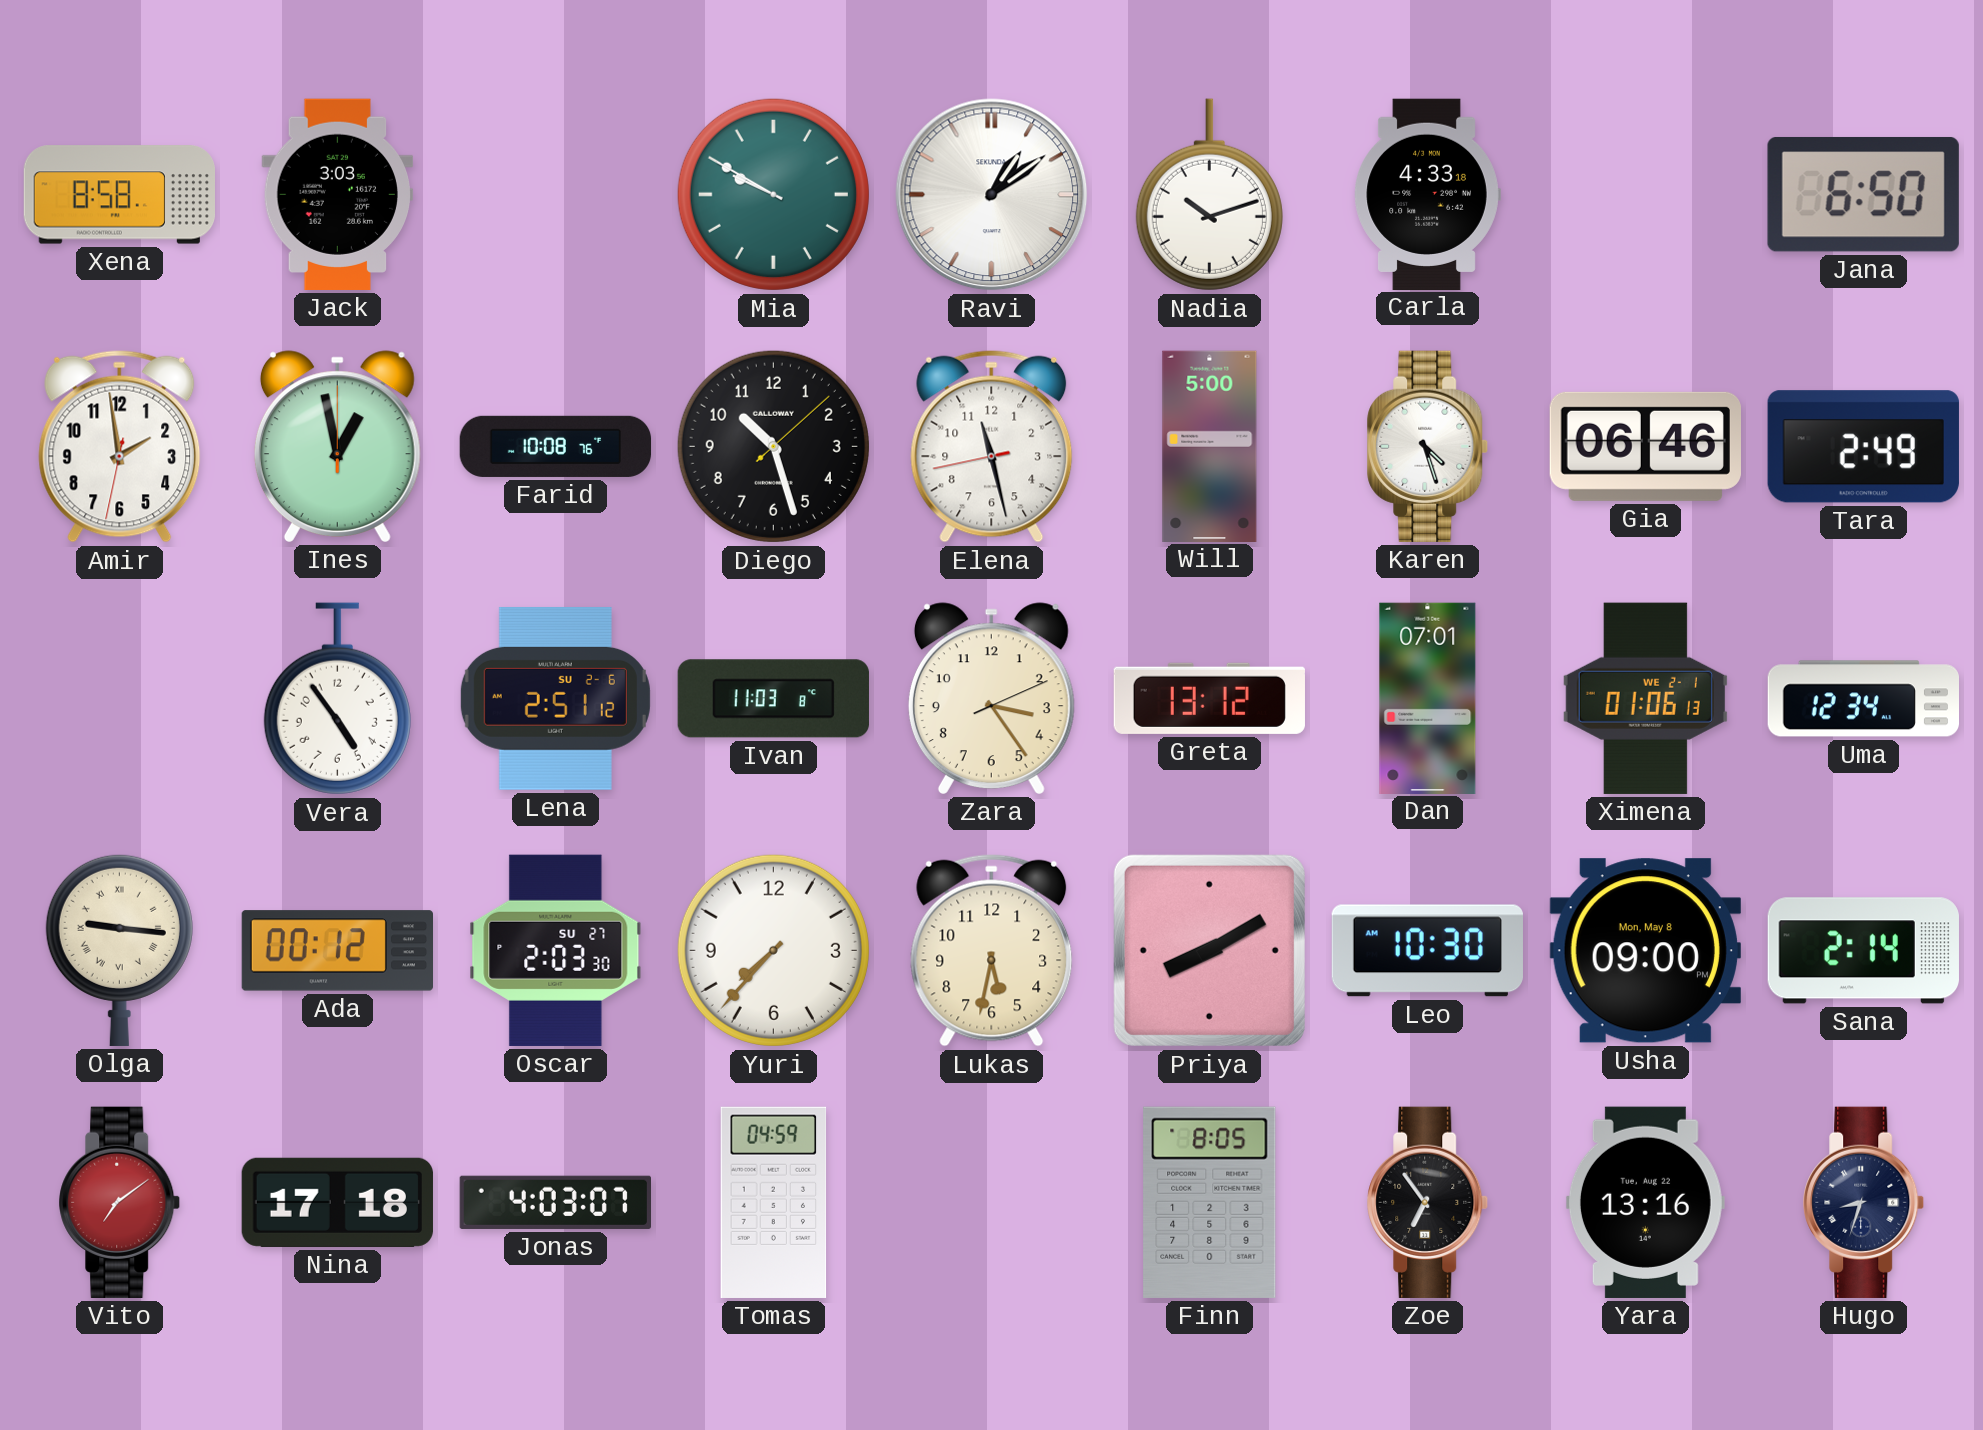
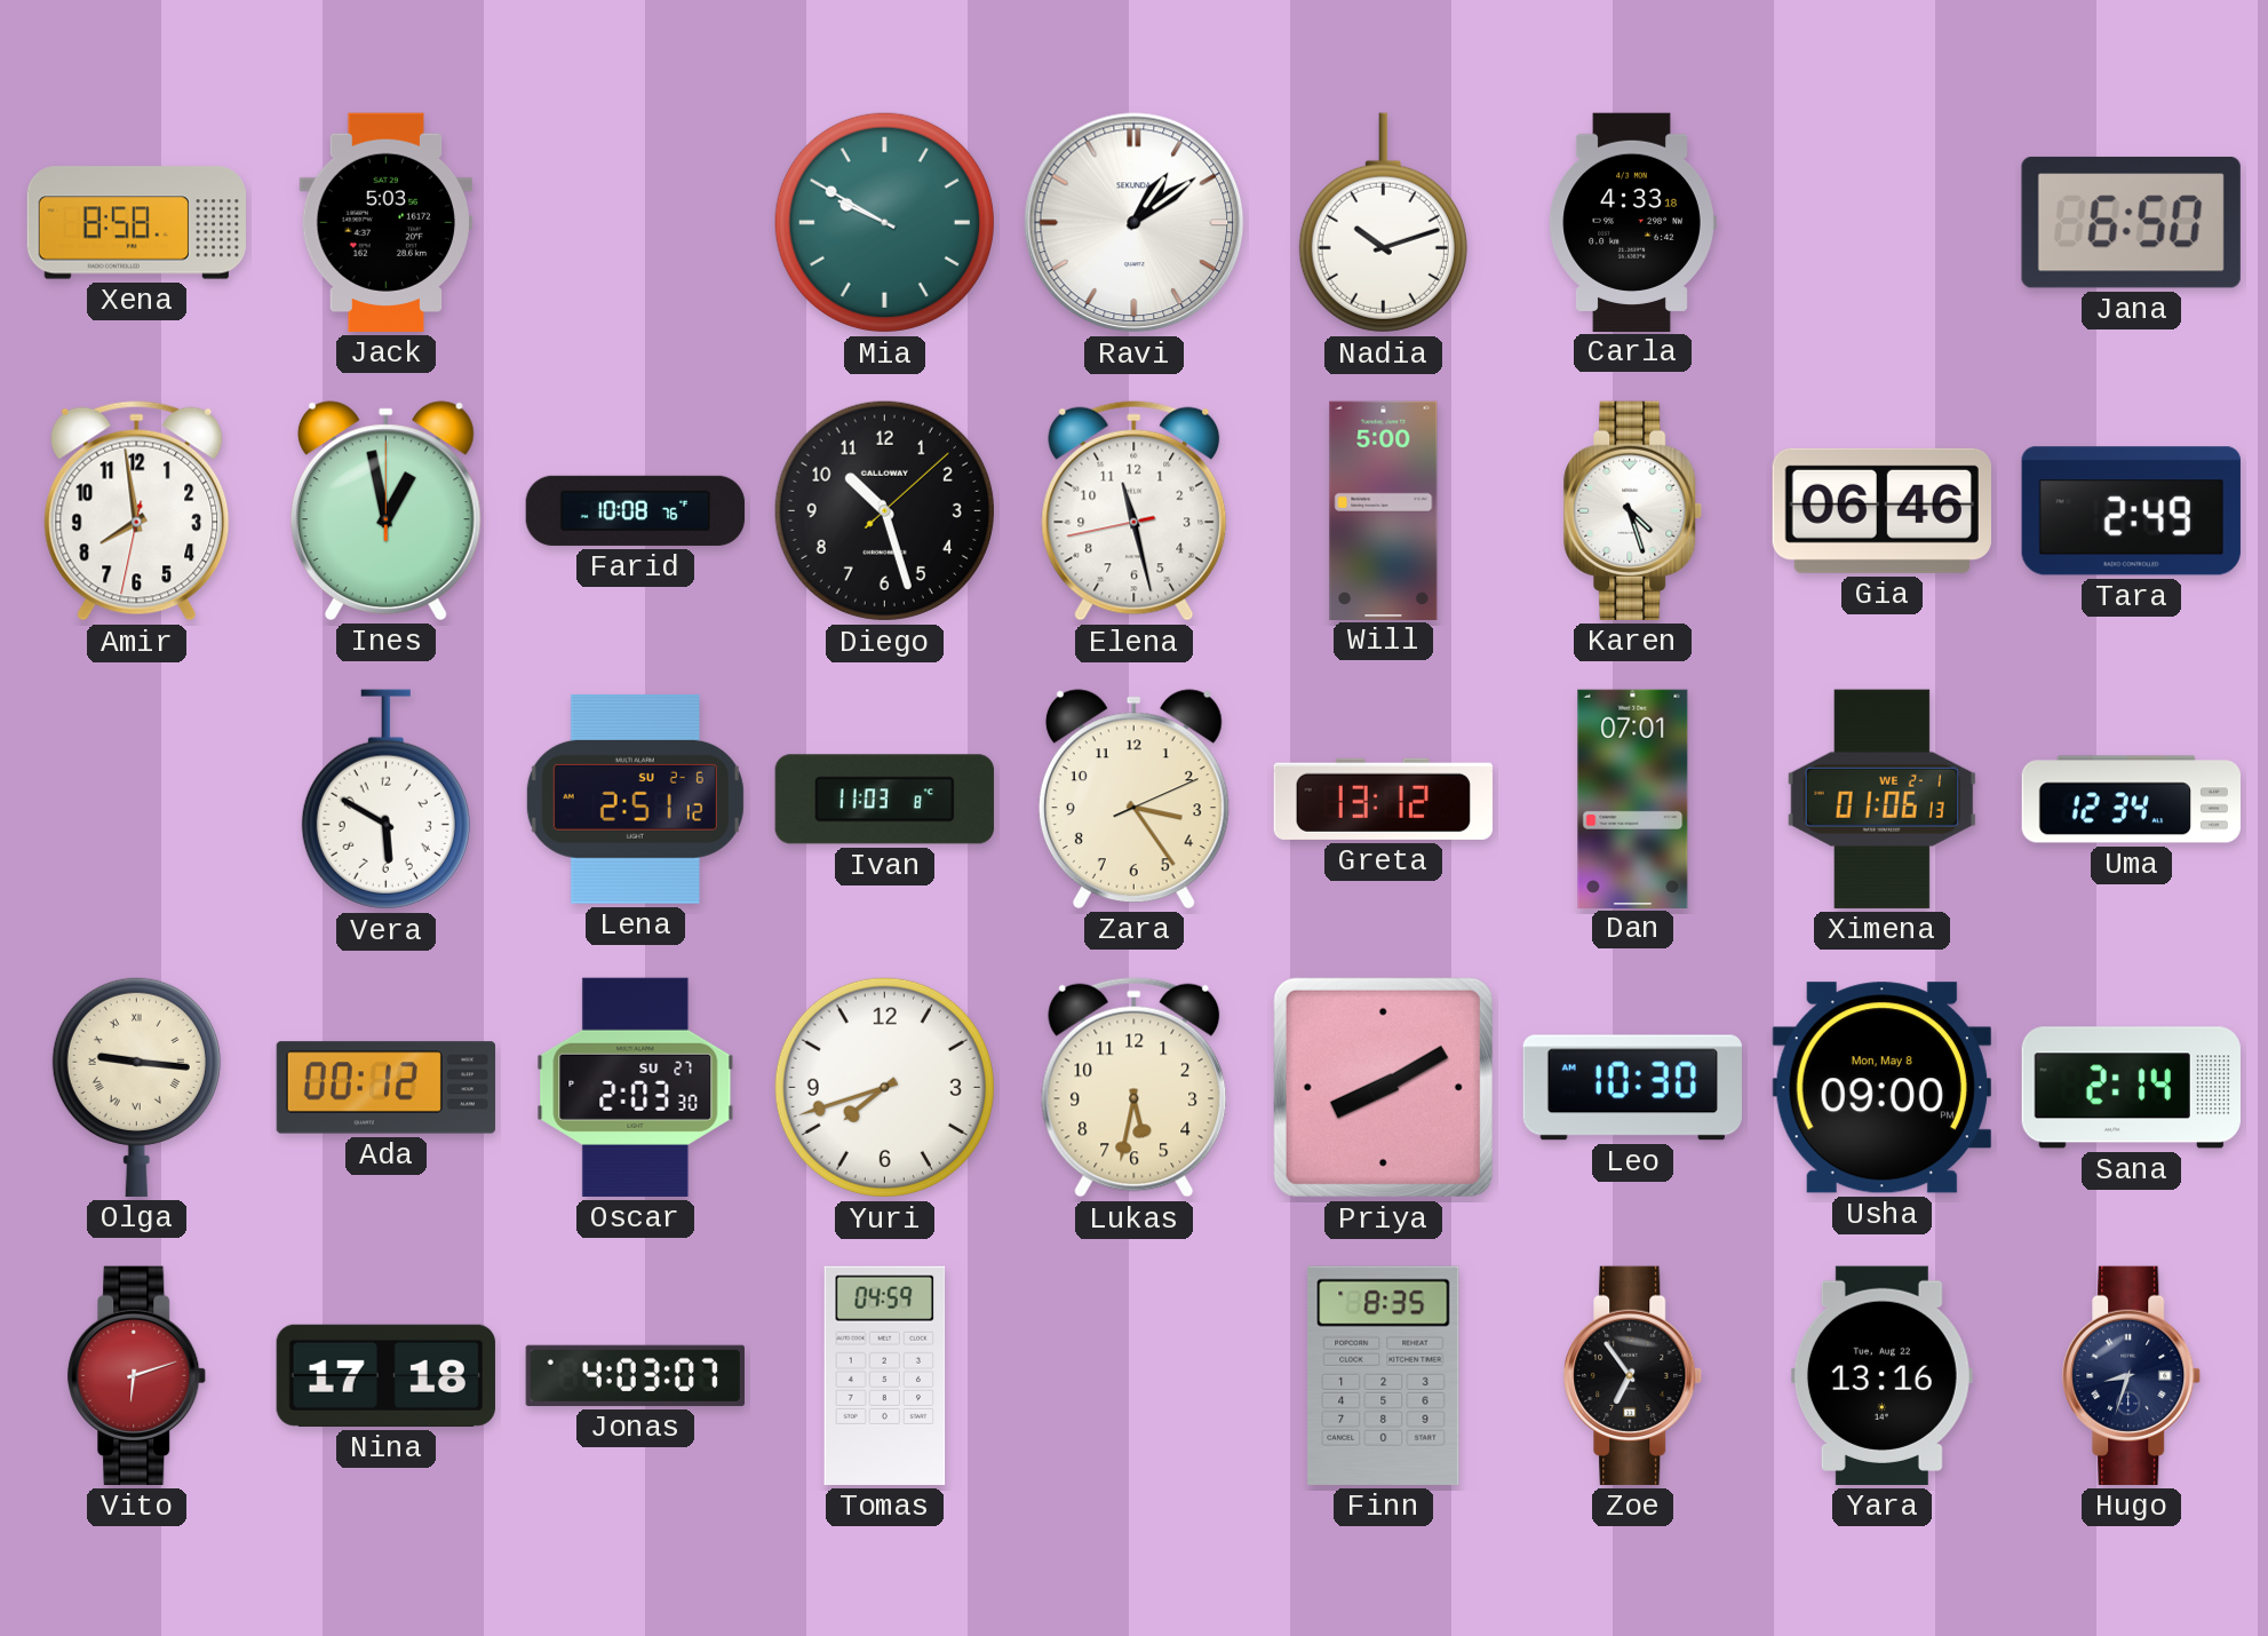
Jack: 3:03 -> 5:03 (387, 222)
Amir: 1:58 -> 7:58 (137, 510)
Vera: 4:54 -> 5:50 (385, 800)
Yuri: 7:37 -> 7:42 (884, 1087)
Vito: 7:09 -> 6:12 (137, 1375)
Finn: 8:05 -> 8:35 (1384, 1375)
